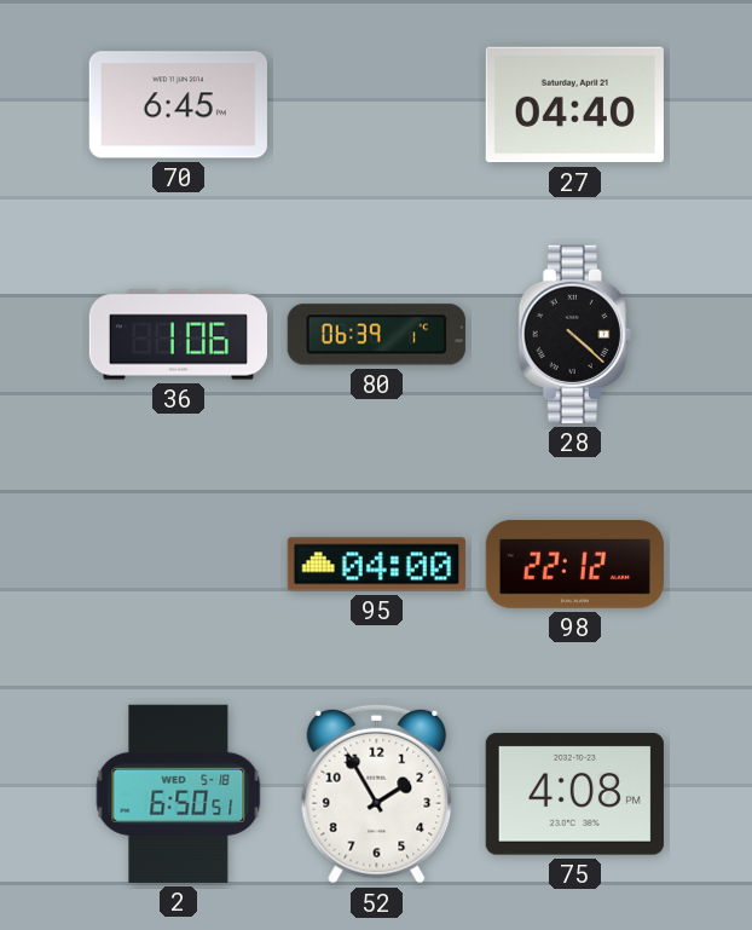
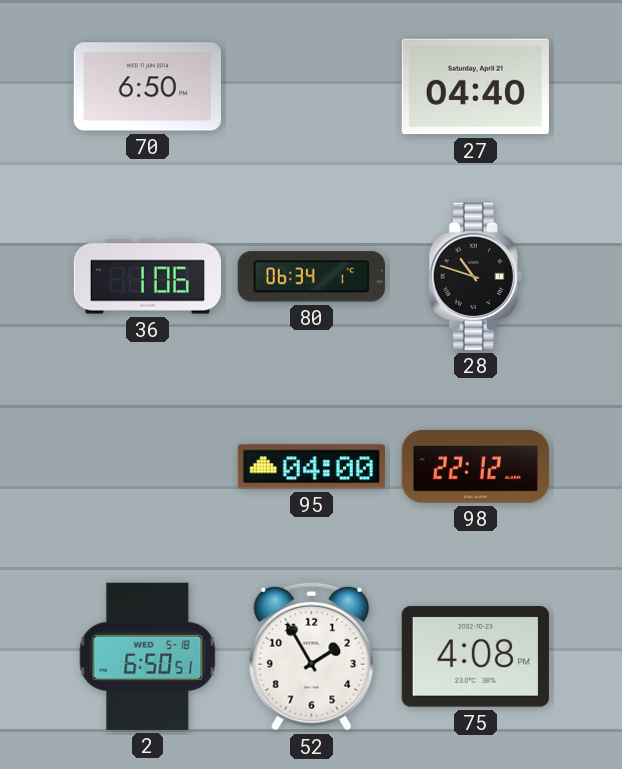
70: 6:45 -> 6:50 (147, 87)
80: 06:39 -> 06:34 (311, 277)
28: 4:22 -> 10:48 (475, 276)
